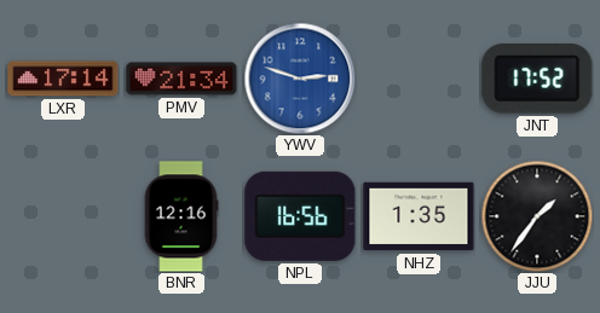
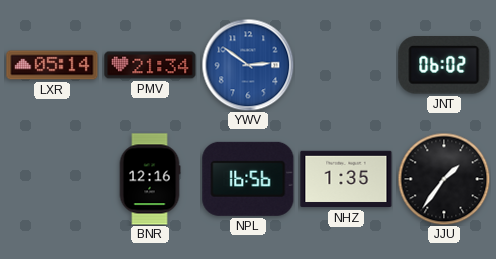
LXR: 17:14 -> 05:14 (52, 65)
YWV: 2:48 -> 2:51 (248, 65)
JNT: 17:52 -> 06:02 (444, 66)
